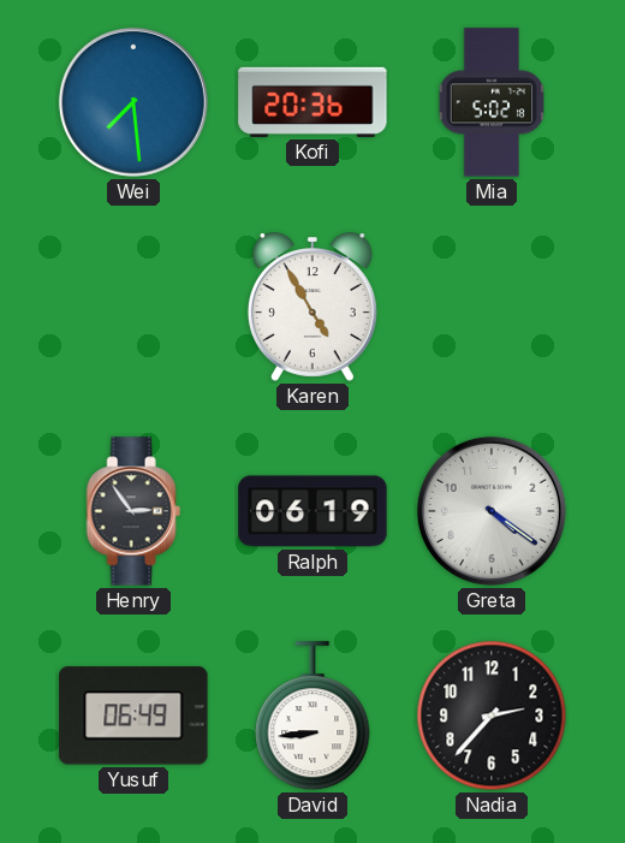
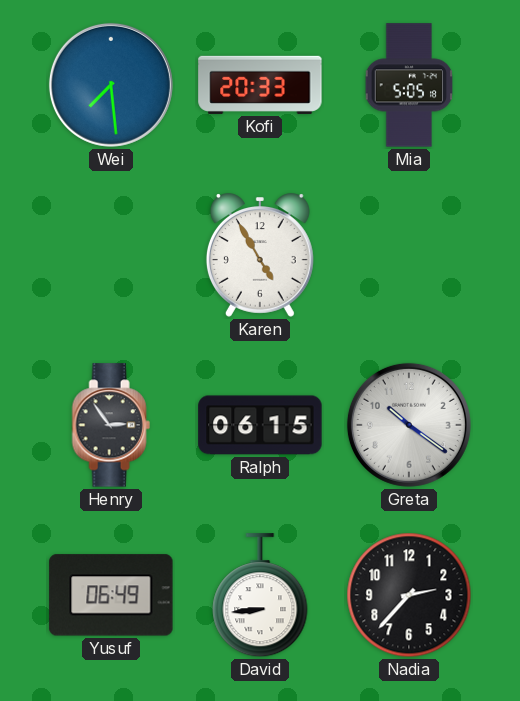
Kofi: 20:36 -> 20:33 (260, 85)
Mia: 5:02 -> 5:05 (409, 85)
Ralph: 06:19 -> 06:15 (260, 425)
Greta: 4:21 -> 10:21 (409, 425)
